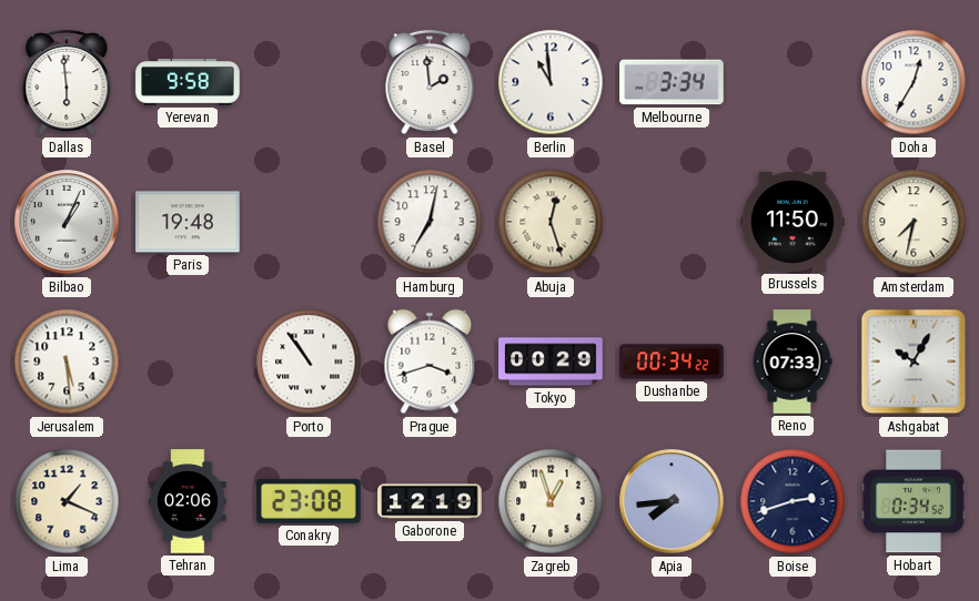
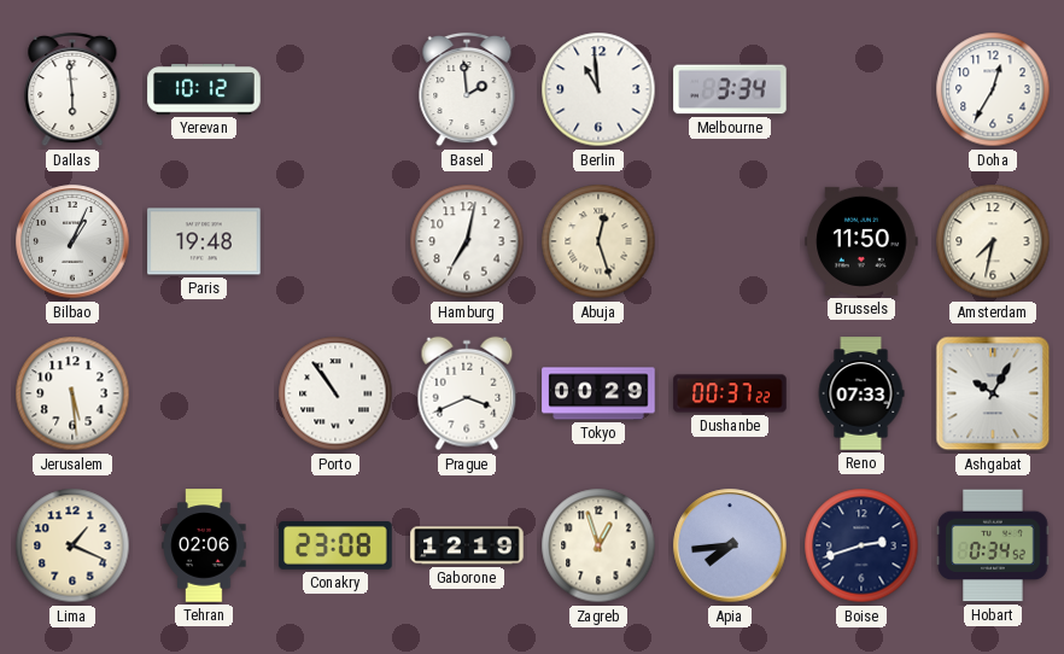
Yerevan: 9:58 -> 10:12 (204, 90)
Prague: 3:42 -> 3:41 (467, 393)
Dushanbe: 00:34 -> 00:37 (730, 393)
